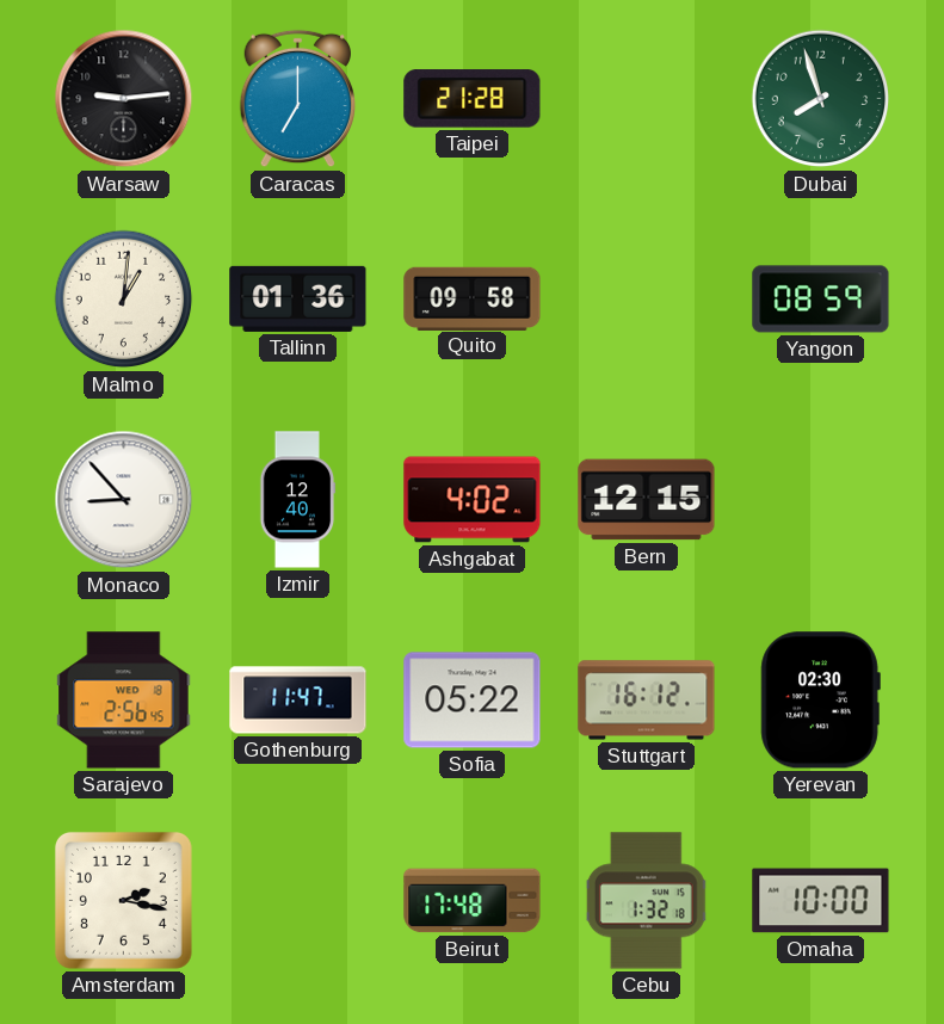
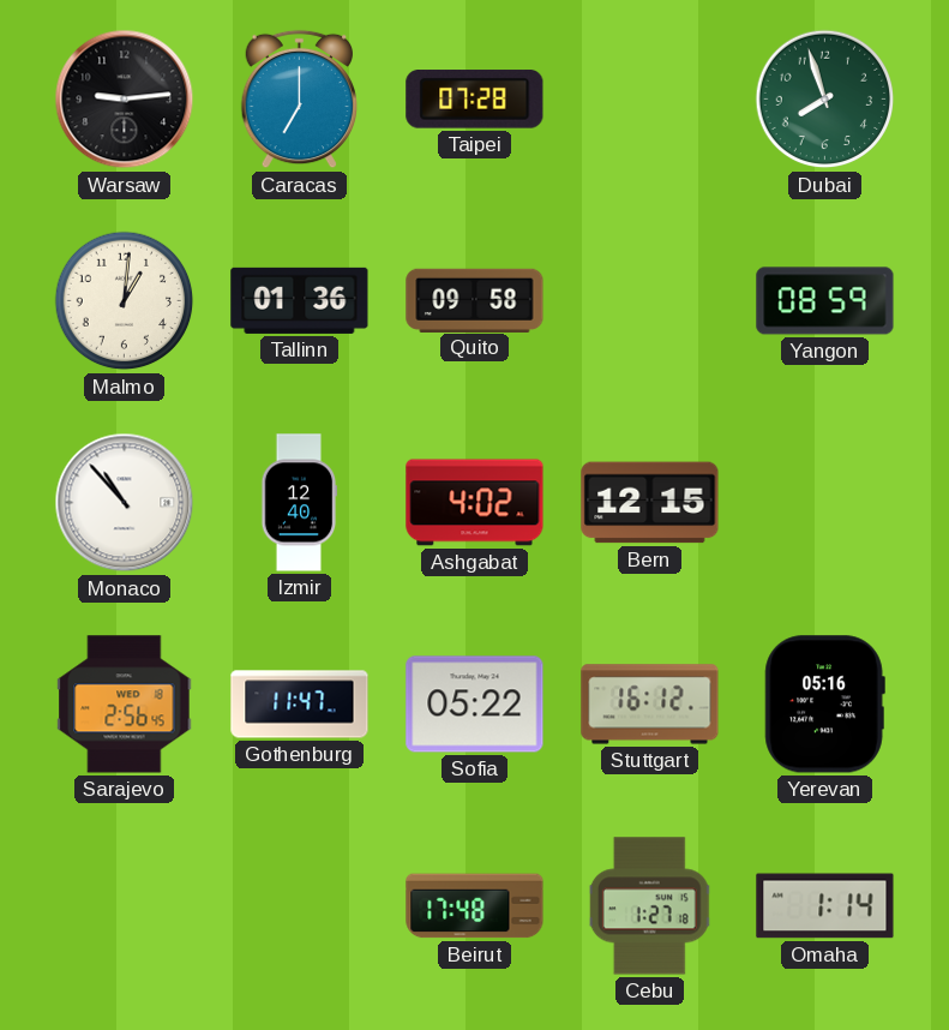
Taipei: 21:28 -> 07:28 (475, 100)
Monaco: 8:53 -> 10:53 (125, 503)
Yerevan: 02:30 -> 05:16 (824, 705)
Amsterdam: 2:17 -> none (123, 900)
Cebu: 1:32 -> 1:27 (650, 906)
Omaha: 10:00 -> 1:14 (825, 906)
